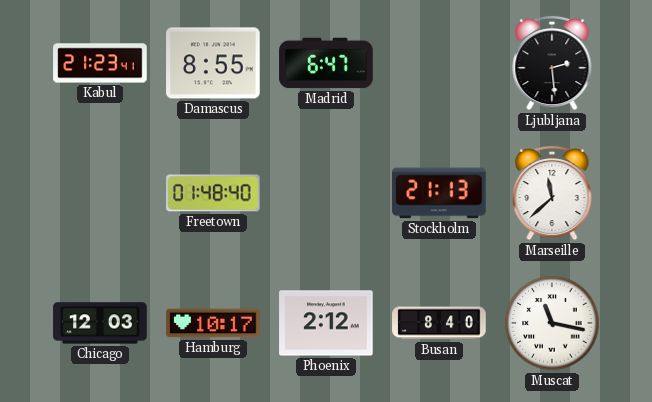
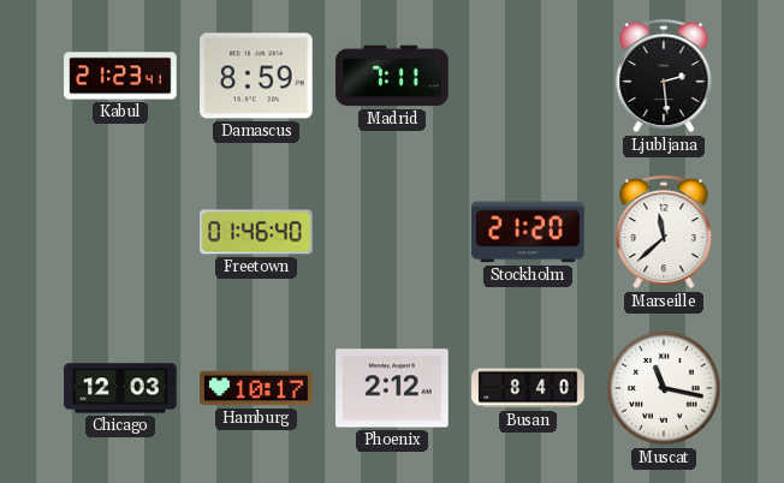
Damascus: 8:55 -> 8:59 (256, 76)
Madrid: 6:47 -> 7:11 (392, 76)
Freetown: 01:48 -> 01:46 (256, 232)
Stockholm: 21:13 -> 21:20 (528, 232)
